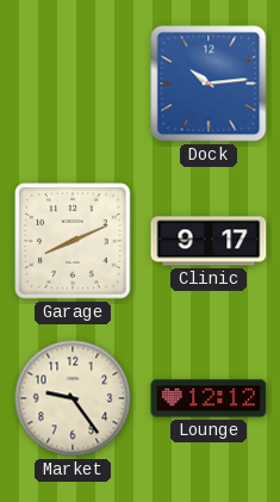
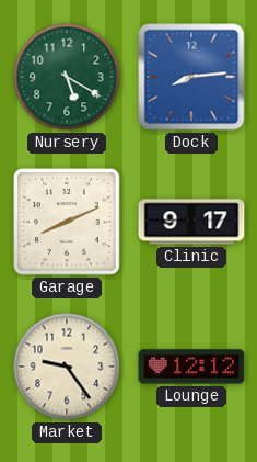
Nursery: none -> 5:20 (67, 77)
Dock: 10:14 -> 8:14 (191, 77)
